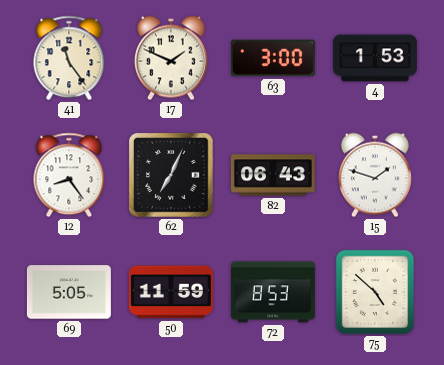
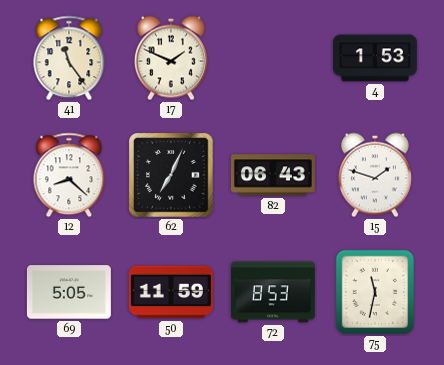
63: 3:00 -> none (273, 58)
12: 8:24 -> 8:22 (69, 175)
75: 4:52 -> 11:32 (374, 292)
